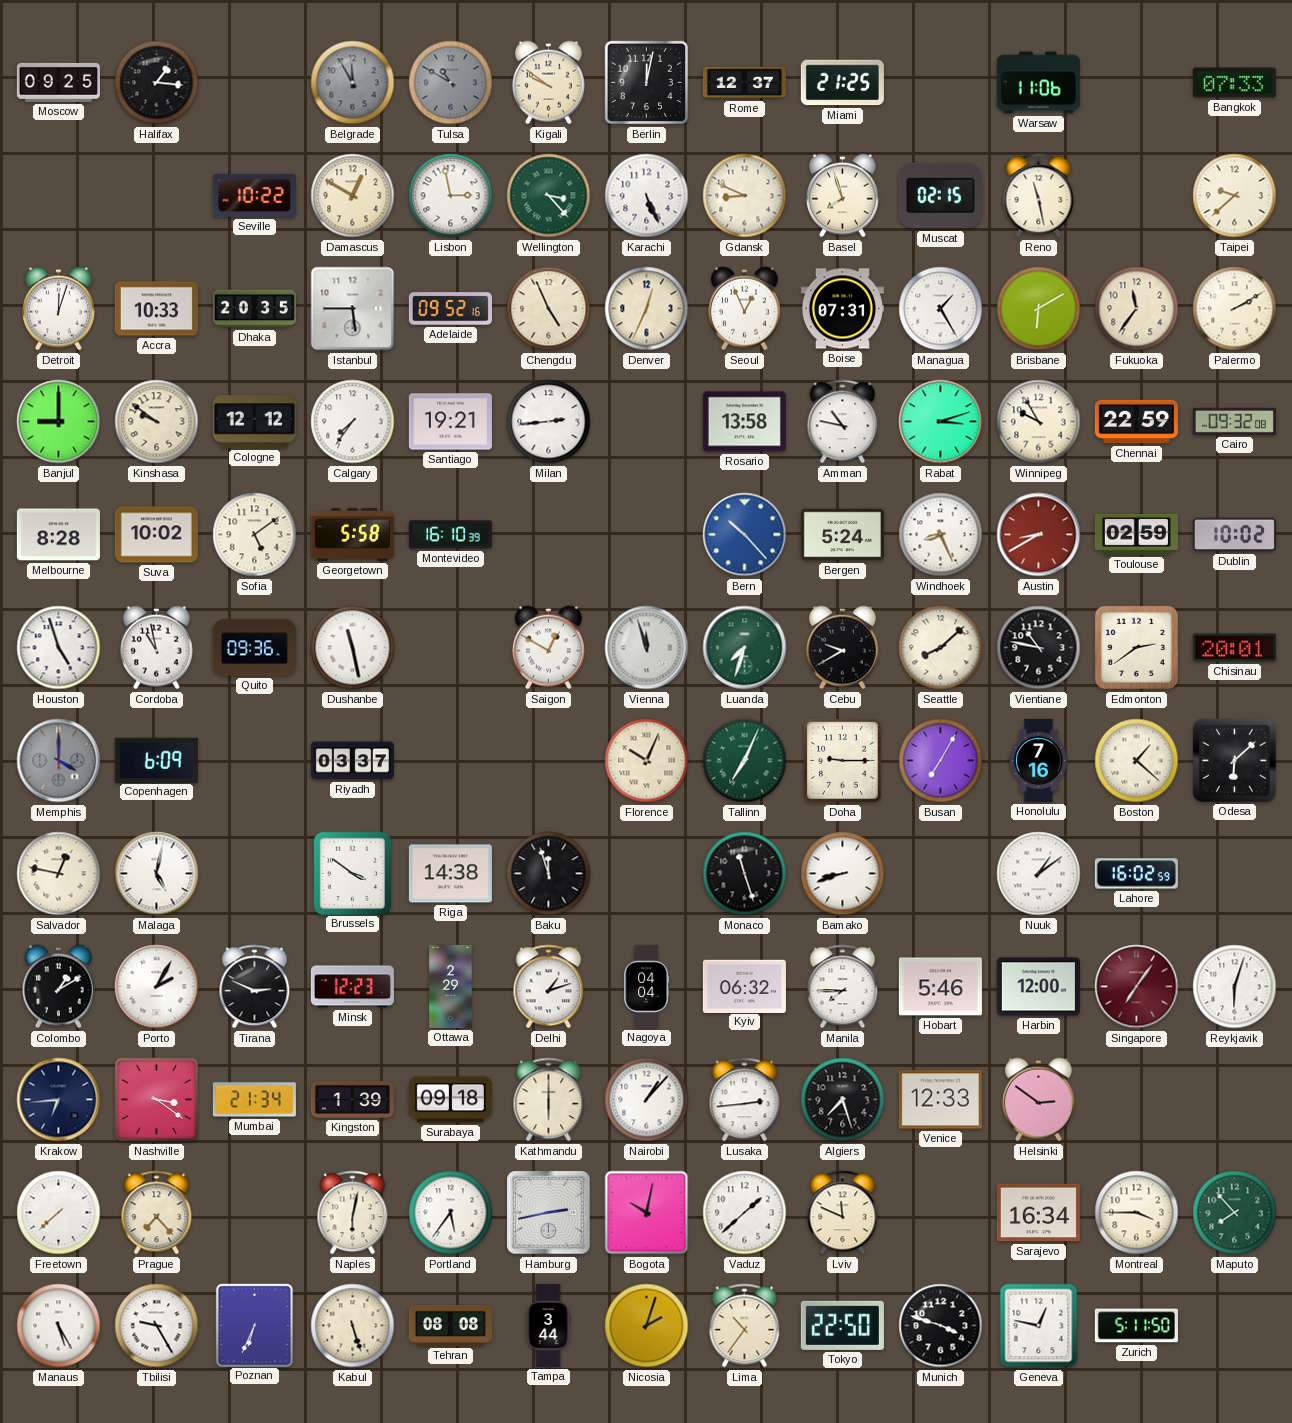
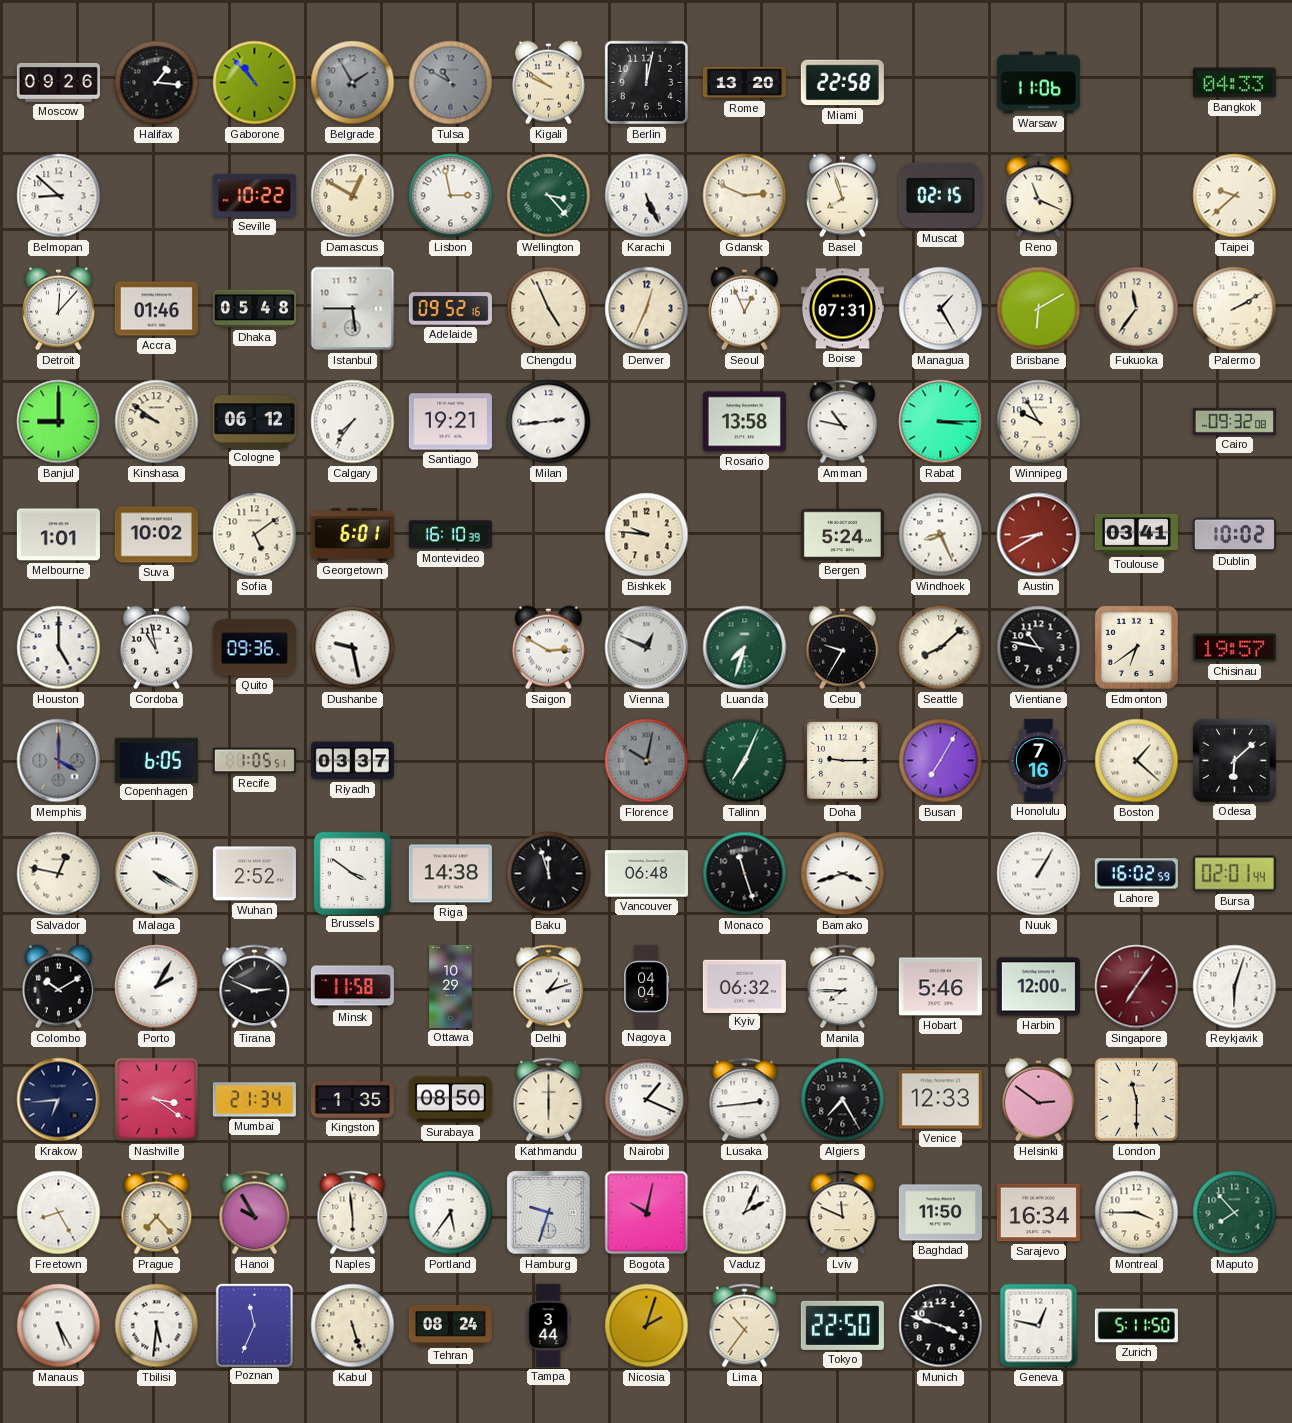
Moscow: 09:25 -> 09:26 (58, 82)
Gaborone: none -> 10:53 (255, 83)
Belgrade: 11:55 -> 1:55 (353, 83)
Rome: 12:37 -> 13:20 (744, 83)
Miami: 21:25 -> 22:58 (842, 83)
Bangkok: 07:33 -> 04:33 (1234, 83)
Belmopan: none -> 8:52 (59, 196)
Gdansk: 8:49 -> 2:49 (745, 196)
Reno: 11:28 -> 11:19 (1039, 196)
Detroit: 12:03 -> 12:07 (58, 309)
Accra: 10:33 -> 01:46 (156, 309)
Dhaka: 20:35 -> 05:48 (254, 309)
Cologne: 12:12 -> 06:12 (254, 422)
Rabat: 3:12 -> 3:15 (941, 422)
Chennai: 22:59 -> none (1136, 422)
Melbourne: 8:28 -> 1:01 (58, 535)
Georgetown: 5:58 -> 6:01 (352, 535)
Bishkek: none -> 9:46 (647, 535)
Bern: 10:23 -> none (745, 535)
Toulouse: 02:59 -> 03:41 (1136, 534)
Houston: 4:57 -> 5:00 (59, 648)
Dushanbe: 11:28 -> 9:28 (353, 648)
Saigon: 12:50 -> 2:50 (548, 648)
Vienna: 11:57 -> 12:49 (647, 648)
Cebu: 9:40 -> 9:35 (842, 648)
Edmonton: 2:39 -> 6:39 (1136, 647)
Chisinau: 20:01 -> 19:57 (1234, 648)
Copenhagen: 6:09 -> 6:05 (156, 760)
Recife: none -> 1:05 (254, 761)
Florence: 10:04 -> 10:02 (647, 761)
Florence dial: cream -> grey (647, 761)
Malaga: 5:02 -> 4:20 (157, 874)
Wuhan: none -> 2:52 (254, 874)
Vancouver: none -> 06:48 (646, 874)
Bamako: 8:42 -> 3:42 (843, 874)
Nuuk: 1:09 -> 1:05 (1039, 874)
Bursa: none -> 02:01 (1234, 874)
Colombo: 1:10 -> 10:10 (58, 987)
Minsk: 12:23 -> 11:58 (352, 987)
Ottawa: 2:29 -> 10:29 (451, 986)
Kingston: 1:39 -> 1:35 (352, 1099)
Surabaya: 09:18 -> 08:50 (450, 1100)
Nairobi: 1:07 -> 1:19 (647, 1100)
Algiers: 7:27 -> 7:25 (843, 1100)
London: none -> 11:30 (1137, 1100)
Freetown: 7:38 -> 8:25 (59, 1213)
Hanoi: none -> 9:55 (255, 1213)
Naples: 6:02 -> 5:59 (353, 1213)
Hamburg: 2:43 -> 9:33 (549, 1213)
Vaduz: 1:38 -> 2:04 (745, 1213)
Baghdad: none -> 11:50 (940, 1213)
Tbilisi: 9:25 -> 5:31 (157, 1326)
Poznan: 6:34 -> 11:34 (254, 1325)
Tehran: 08:08 -> 08:24 (450, 1325)
